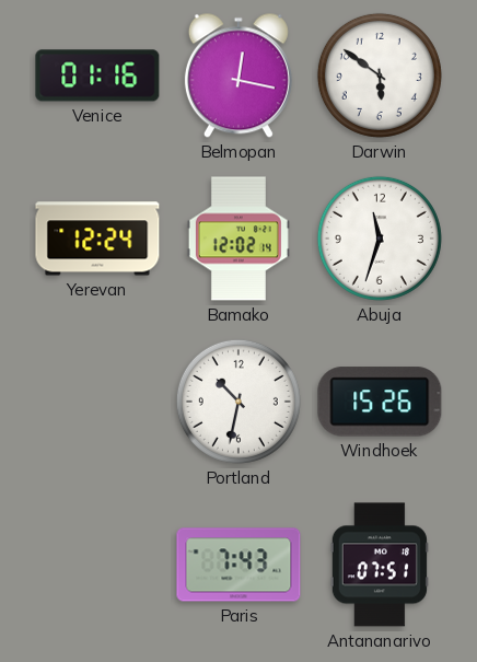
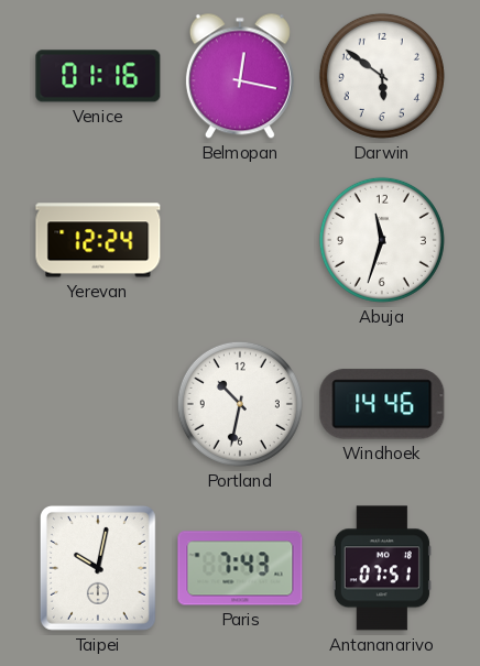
Bamako: 12:02 -> none (238, 239)
Windhoek: 15:26 -> 14:46 (382, 404)
Taipei: none -> 10:02 (98, 568)
